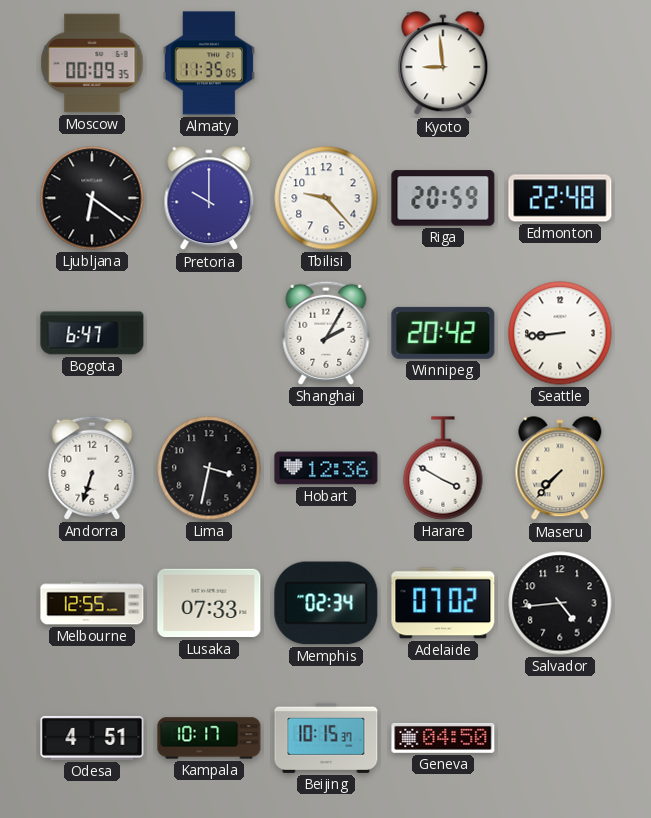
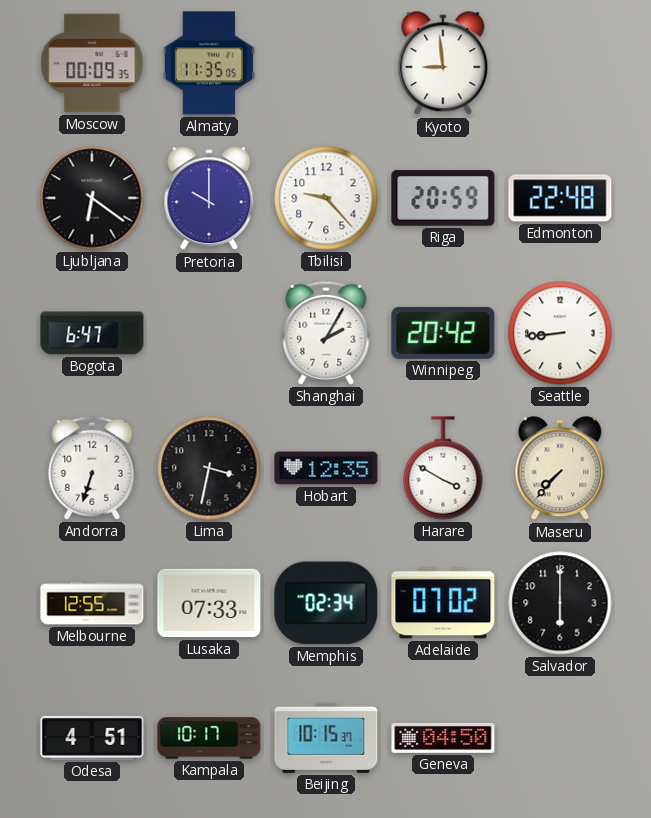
Hobart: 12:36 -> 12:35 (326, 468)
Salvador: 4:44 -> 6:00 (560, 603)
